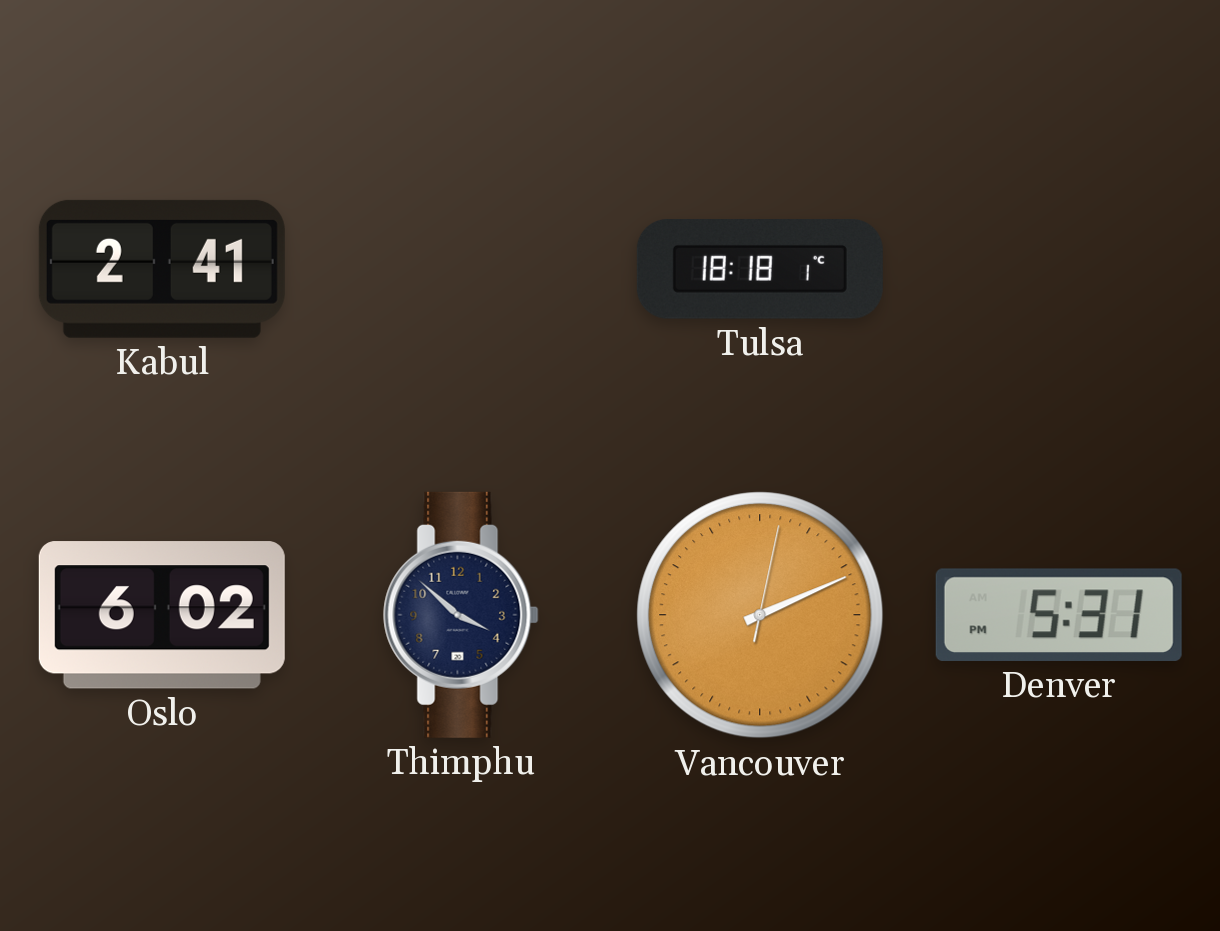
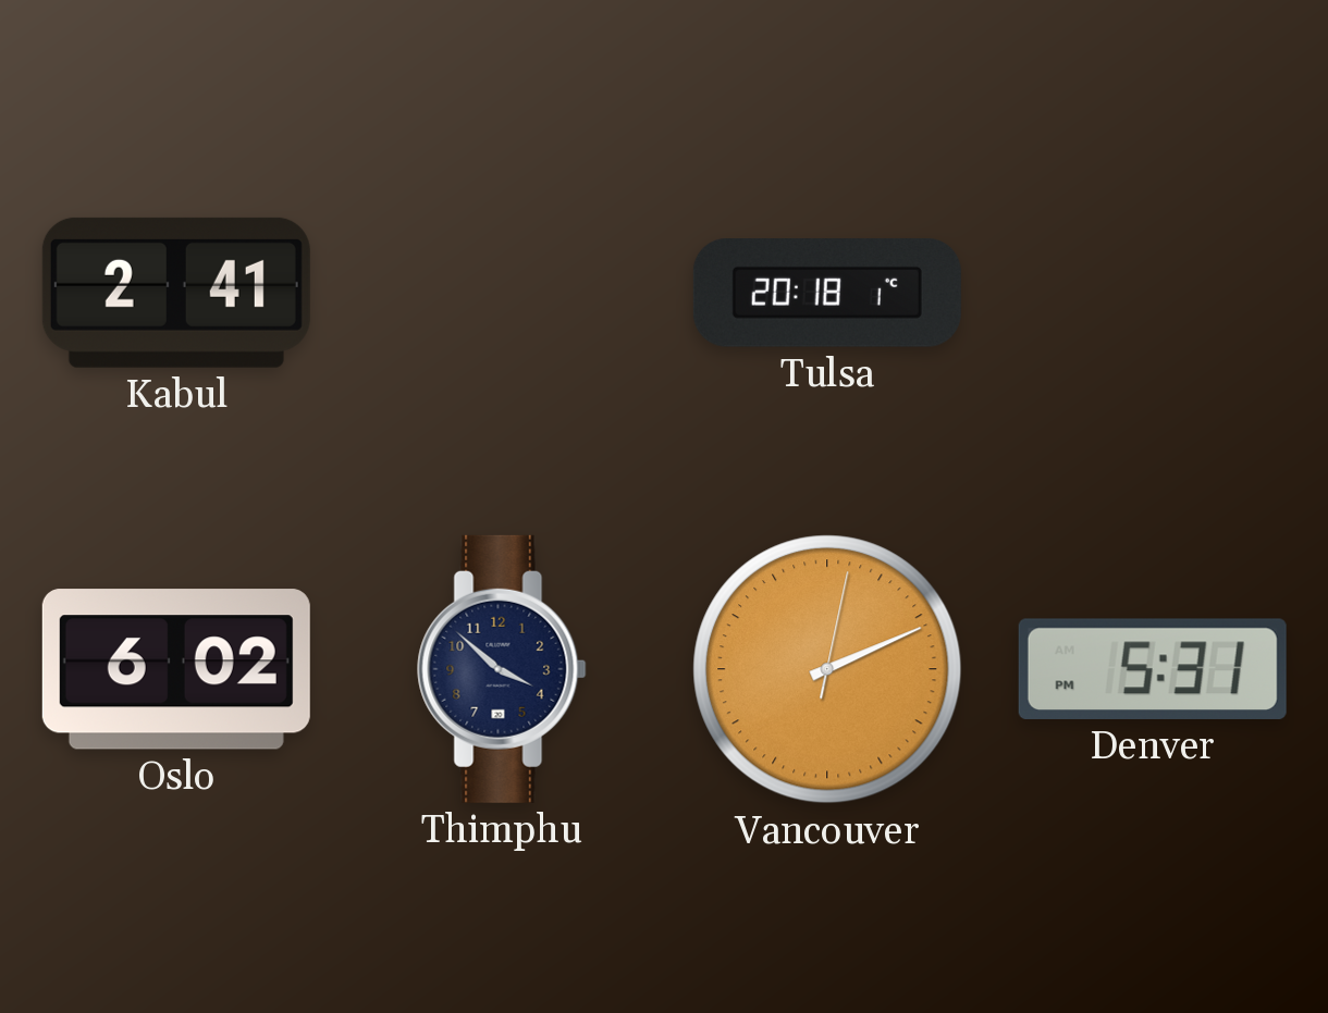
Tulsa: 18:18 -> 20:18 (827, 294)
